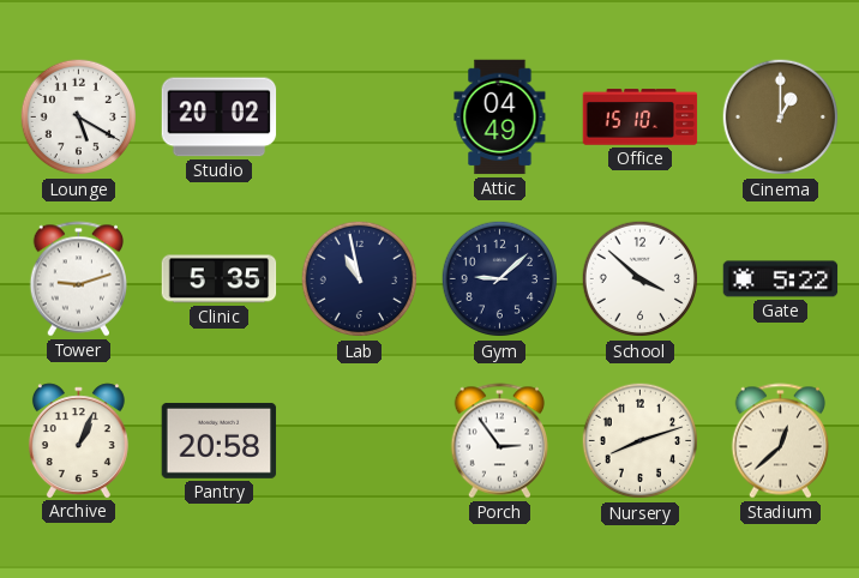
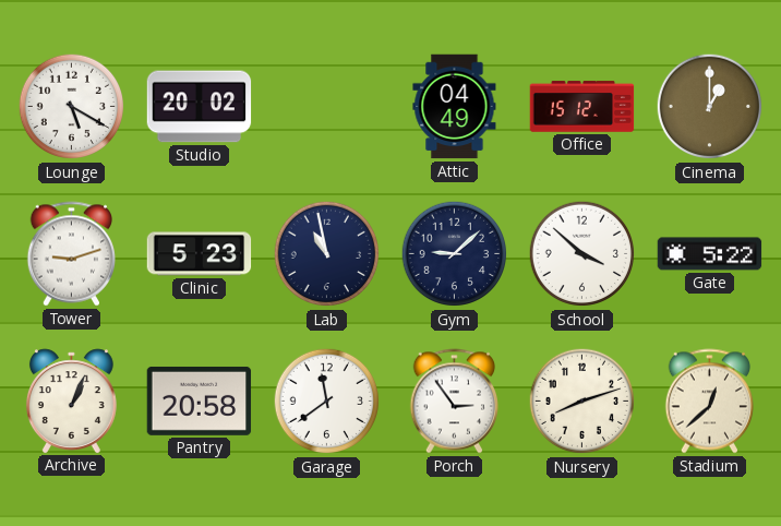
Office: 15:10 -> 15:12 (582, 107)
Clinic: 5:35 -> 5:23 (200, 254)
Garage: none -> 11:39 (327, 402)
